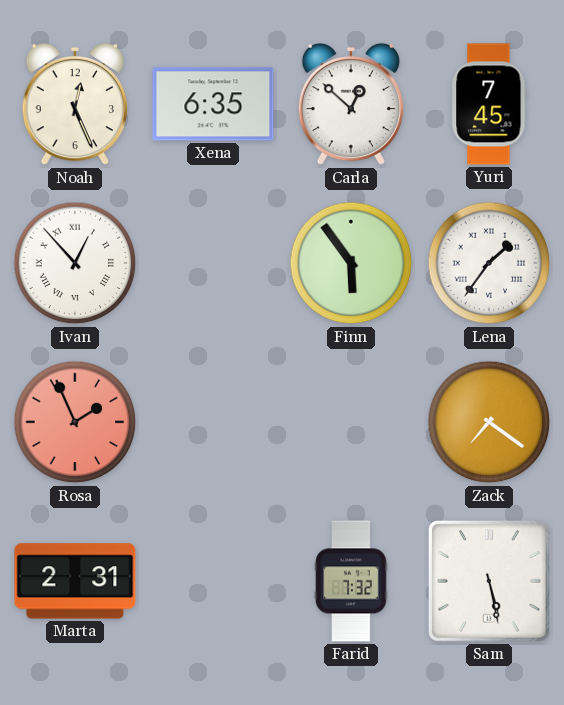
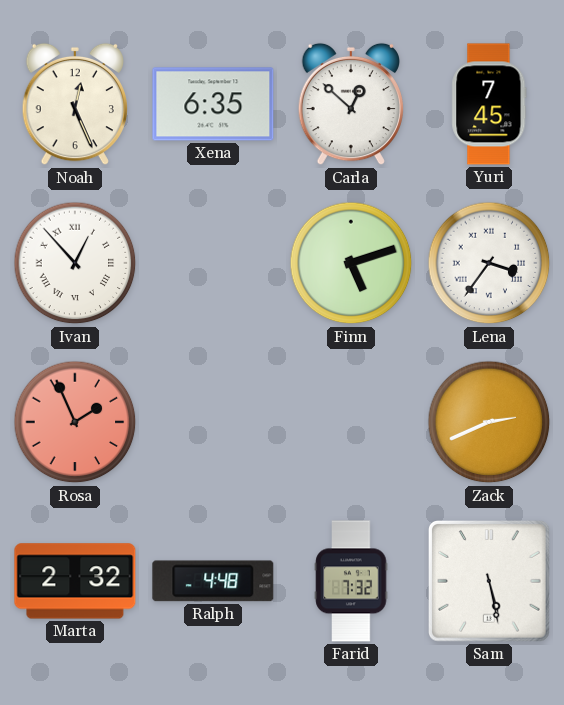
Finn: 5:54 -> 5:12 (351, 263)
Lena: 1:36 -> 3:36 (489, 263)
Zack: 7:21 -> 2:41 (489, 422)
Marta: 2:31 -> 2:32 (75, 581)
Ralph: none -> 4:48 (213, 581)
